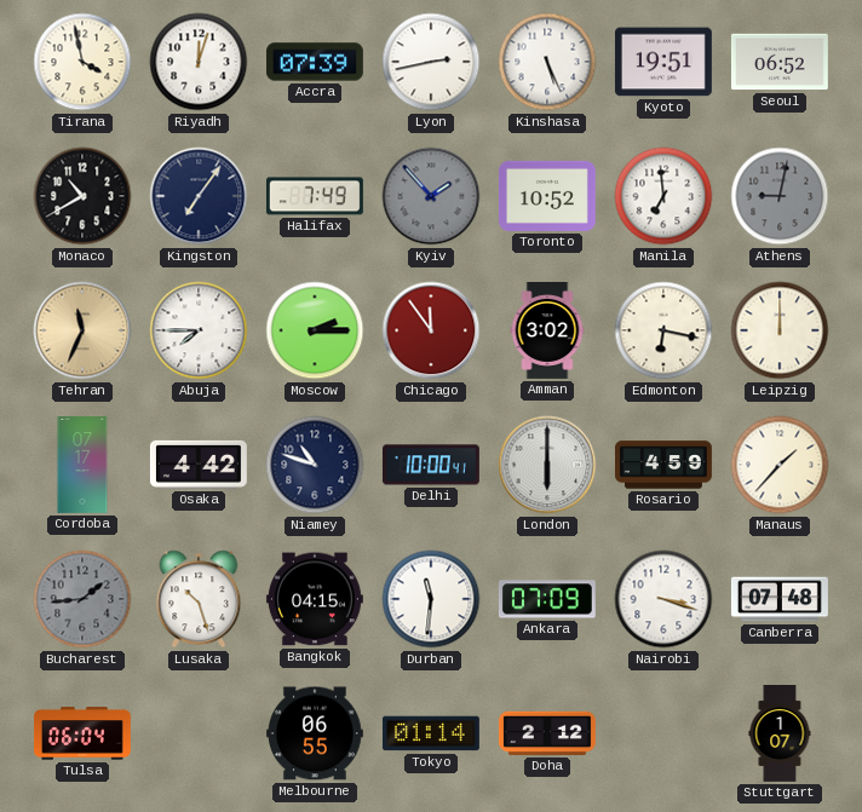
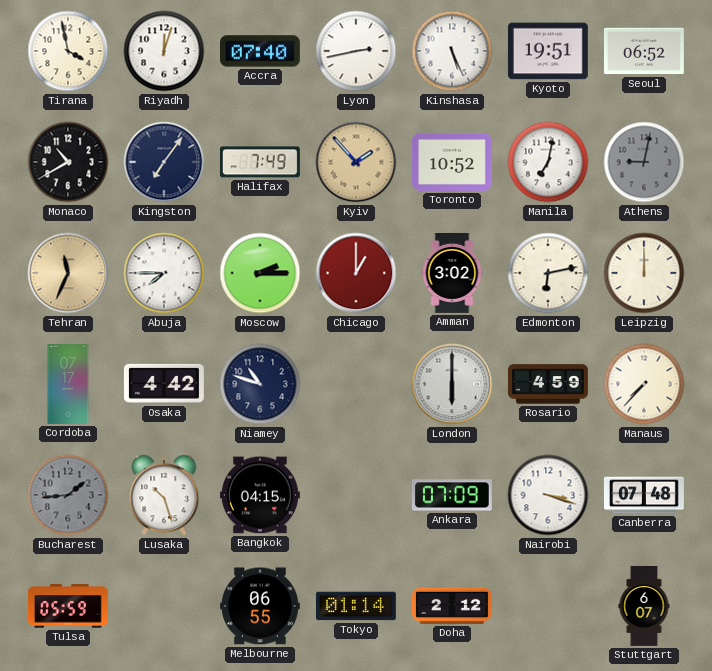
Accra: 07:39 -> 07:40 (260, 51)
Kyiv dial: grey -> champagne (356, 162)
Manila: 6:59 -> 7:02 (548, 162)
Chicago: 11:54 -> 1:00 (356, 273)
Edmonton: 6:17 -> 6:13 (548, 273)
Delhi: 10:00 -> none (431, 465)
Manaus: 1:37 -> 7:37 (644, 384)
Durban: 11:31 -> none (431, 599)
Tulsa: 06:04 -> 05:59 (68, 606)
Stuttgart: 1:07 -> 6:07 (644, 607)
